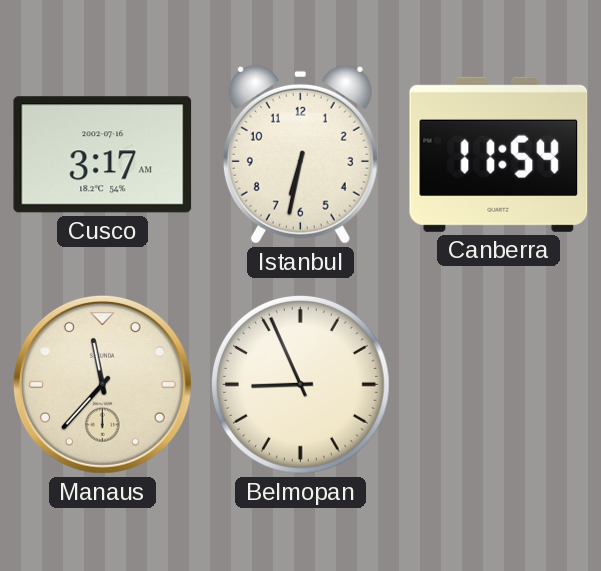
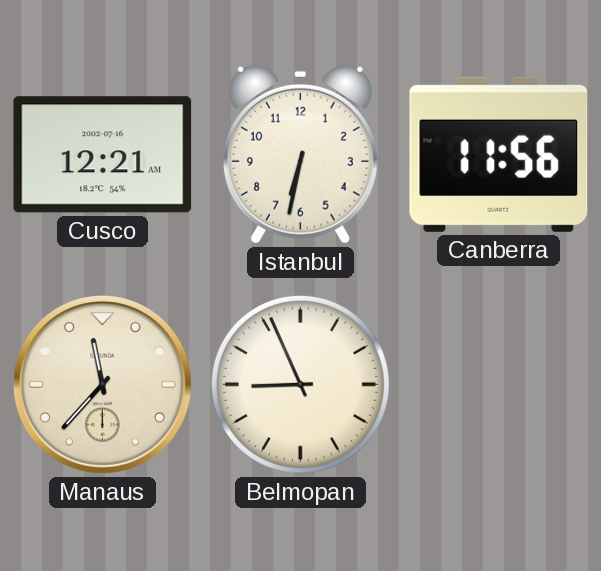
Cusco: 3:17 -> 12:21 (103, 155)
Canberra: 11:54 -> 11:56 (499, 154)
